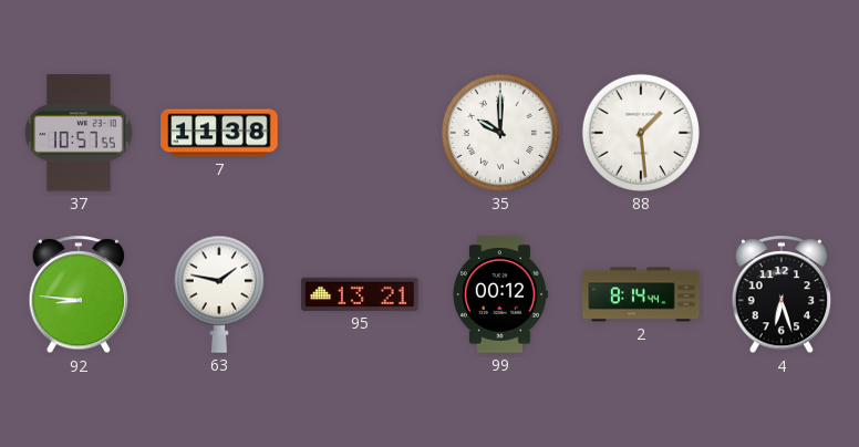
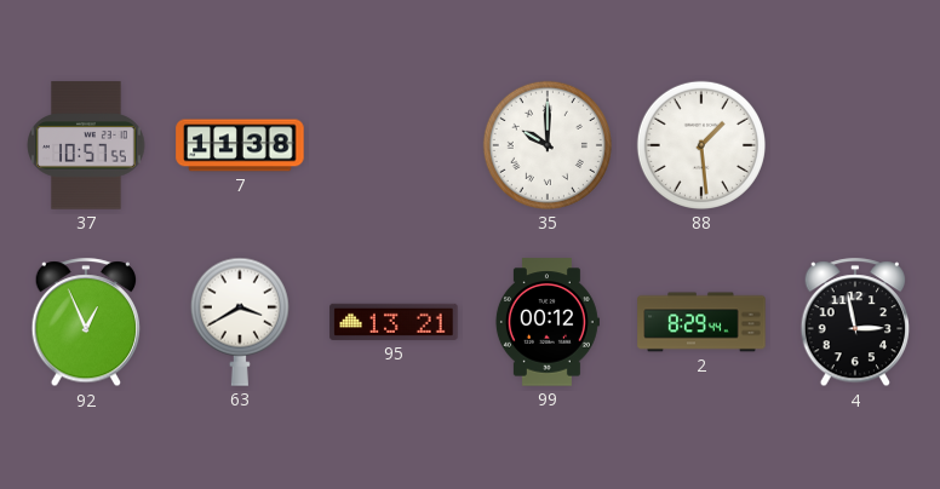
92: 8:46 -> 12:56 (86, 323)
63: 1:47 -> 3:40 (240, 322)
2: 8:14 -> 8:29 (701, 322)
4: 6:27 -> 2:58 (855, 323)
